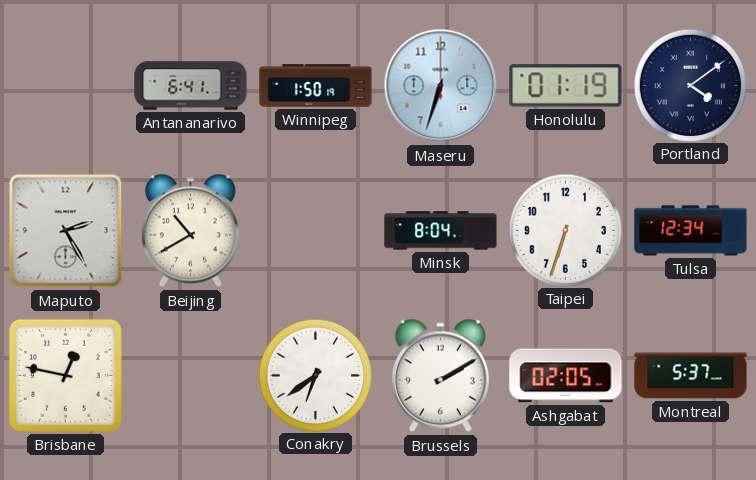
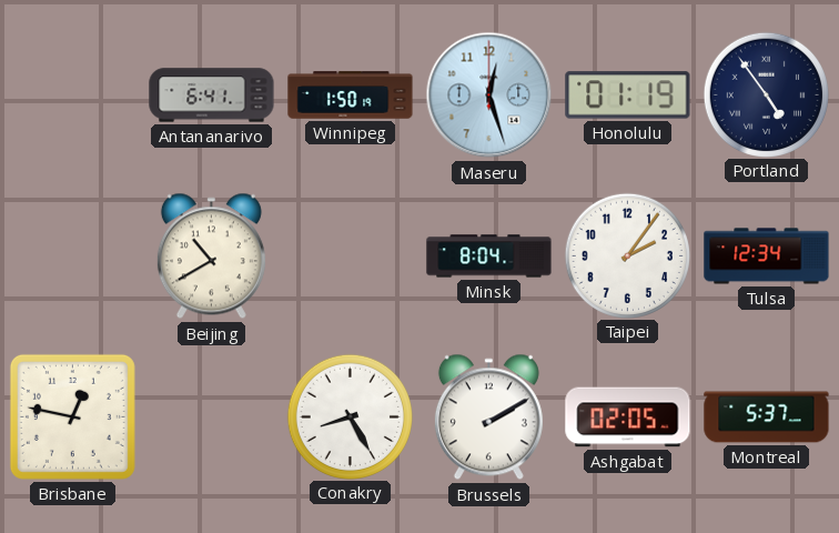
Maseru: 6:33 -> 12:27 (489, 95)
Portland: 4:09 -> 4:54 (766, 94)
Maputo: 2:25 -> none (66, 231)
Taipei: 6:33 -> 2:06 (627, 255)
Conakry: 6:39 -> 8:25 (350, 416)
